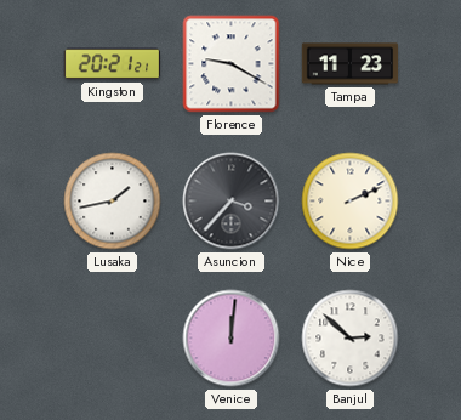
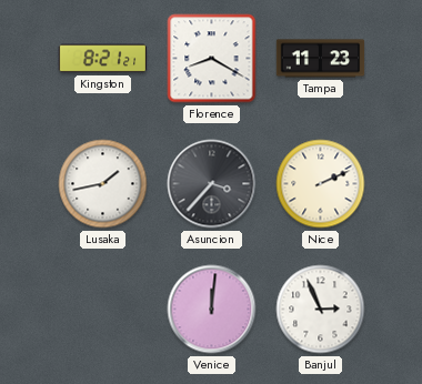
Kingston: 20:21 -> 8:21 (103, 59)
Florence: 9:20 -> 8:20 (212, 59)
Banjul: 2:52 -> 2:56 (321, 310)
